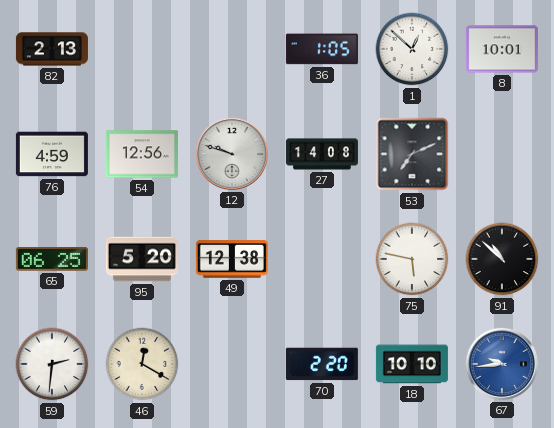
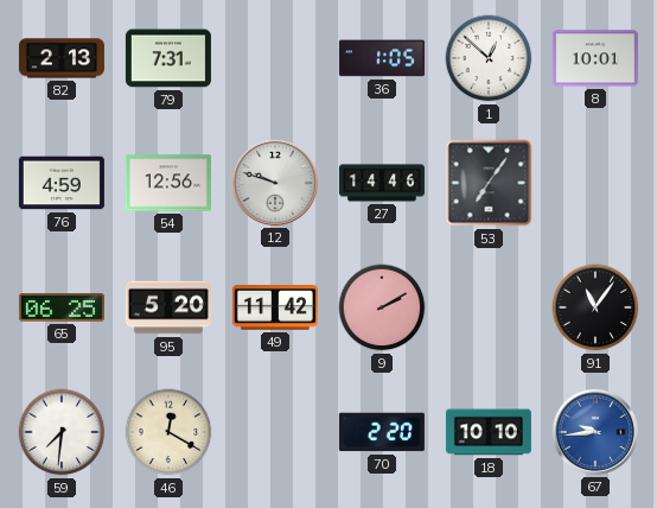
79: none -> 7:31 (168, 58)
27: 14:08 -> 14:46 (382, 183)
53: 7:11 -> 7:06 (489, 183)
49: 12:38 -> 11:42 (275, 309)
9: none -> 2:10 (382, 307)
75: 5:47 -> none (412, 259)
91: 10:52 -> 11:06 (595, 307)
59: 2:31 -> 7:31 (62, 432)
